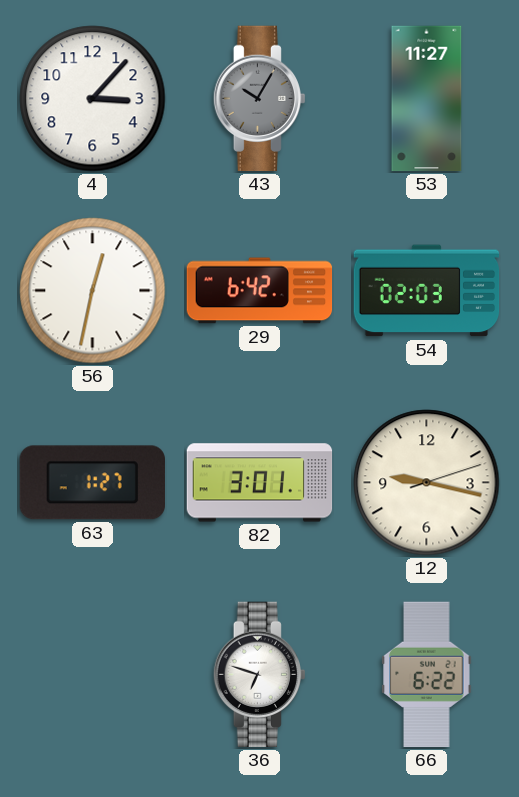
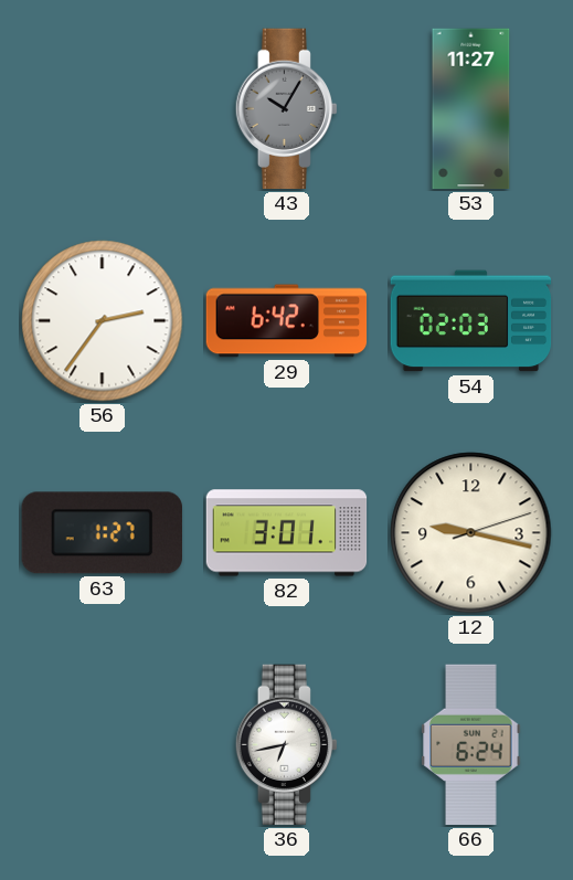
4: 3:07 -> none (93, 99)
56: 12:32 -> 2:36 (103, 321)
36: 6:48 -> 6:43 (286, 745)
66: 6:22 -> 6:24 (471, 745)
